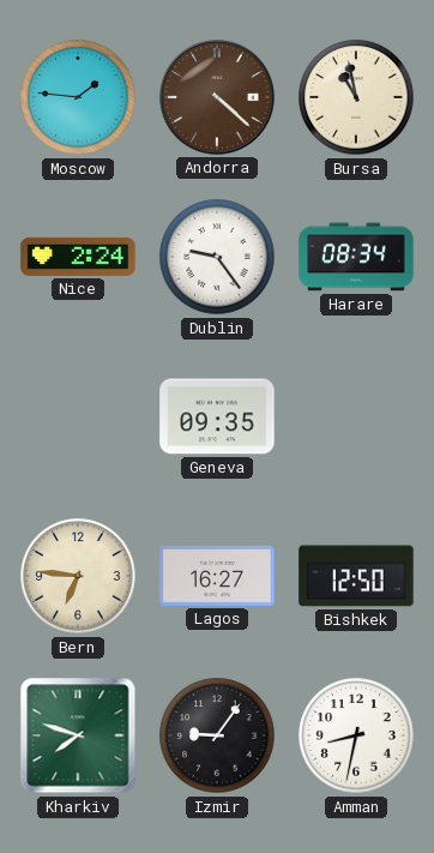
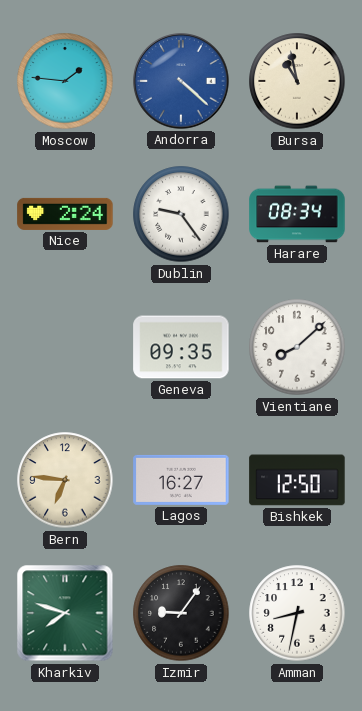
Andorra dial: brown -> blue (181, 81)
Vientiane: none -> 8:08 (297, 347)
